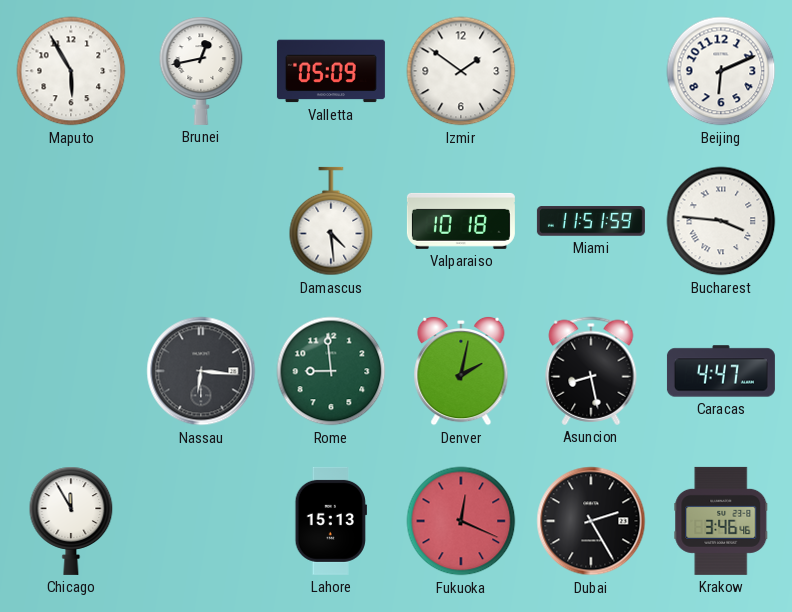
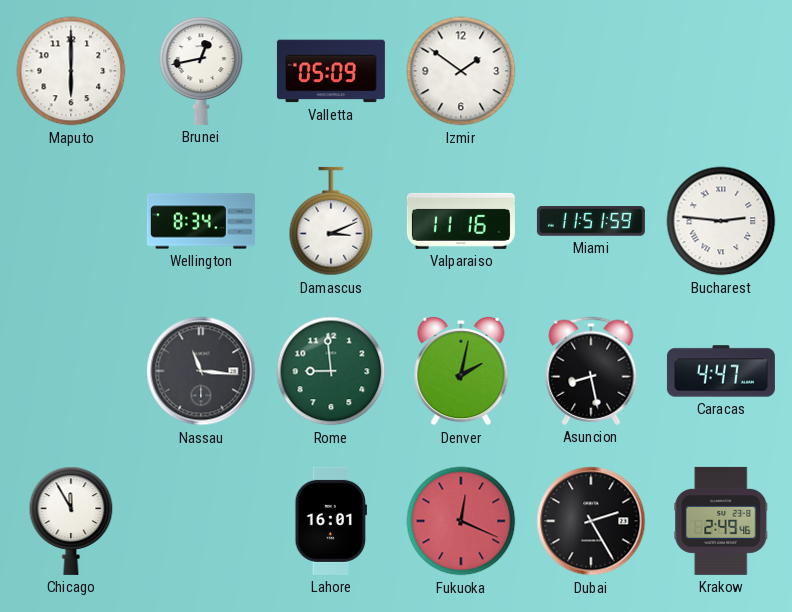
Maputo: 5:55 -> 6:00 (71, 71)
Beijing: 6:11 -> none (721, 71)
Wellington: none -> 8:34 (201, 221)
Damascus: 4:29 -> 3:11 (331, 221)
Valparaiso: 10:18 -> 11:16 (461, 221)
Bucharest: 3:46 -> 2:46 (721, 221)
Nassau: 6:16 -> 11:16 (201, 371)
Lahore: 15:13 -> 16:01 (330, 521)
Krakow: 3:46 -> 2:49 (721, 521)
